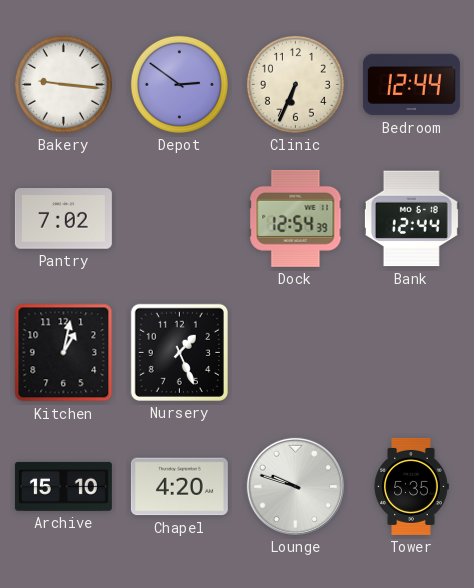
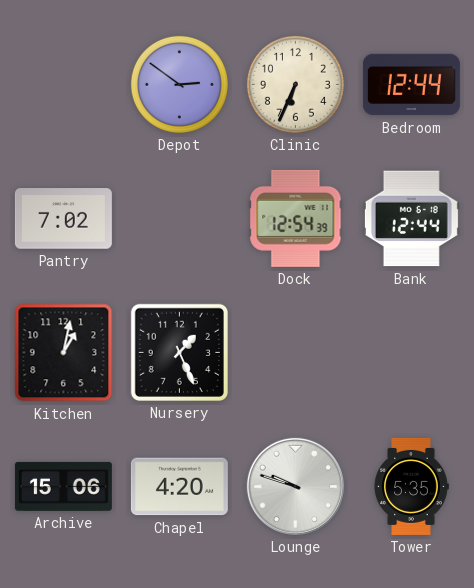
Bakery: 9:16 -> none (63, 84)
Archive: 15:10 -> 15:06 (63, 486)
